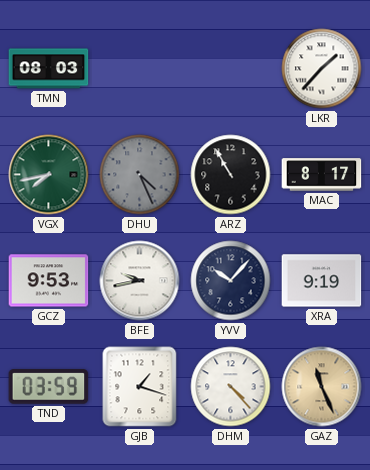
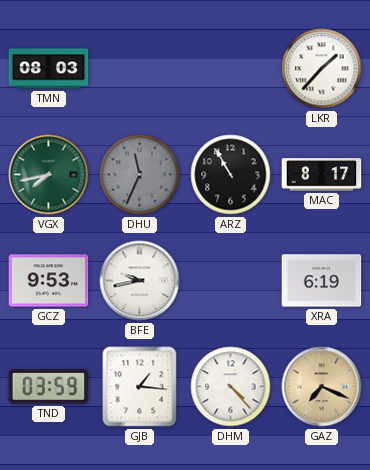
DHU: 4:26 -> 11:34 (140, 175)
YVV: 10:07 -> none (231, 281)
XRA: 9:19 -> 6:19 (322, 281)
GJB: 1:18 -> 1:16 (140, 387)
GAZ: 11:26 -> 7:19 (322, 387)
